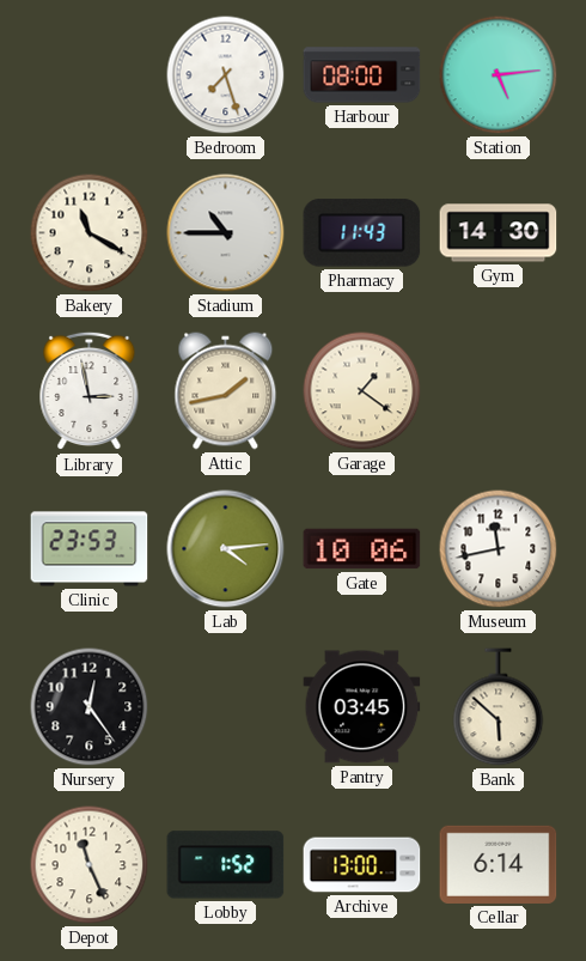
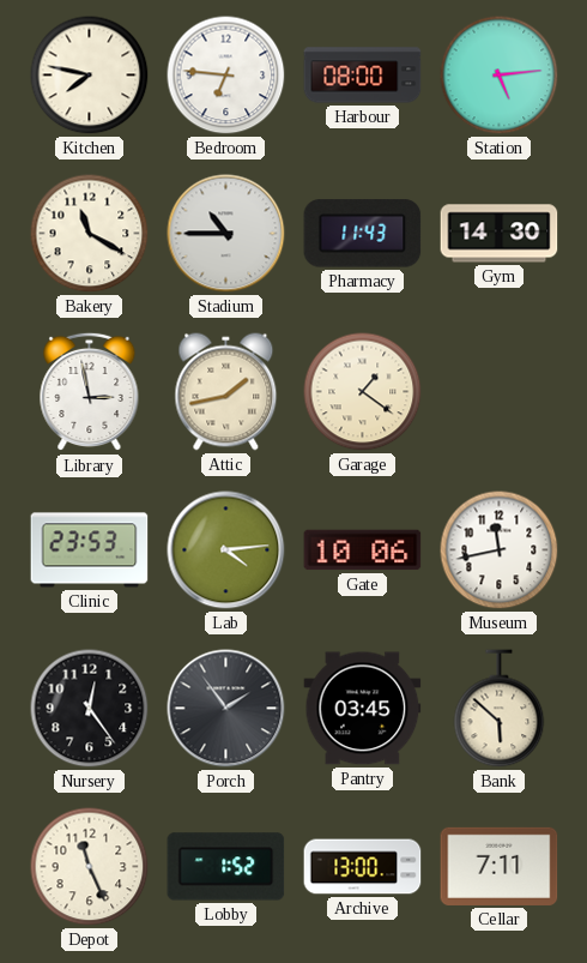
Kitchen: none -> 7:47 (90, 76)
Bedroom: 7:27 -> 6:46 (226, 76)
Porch: none -> 1:54 (226, 709)
Cellar: 6:14 -> 7:11 (500, 866)
